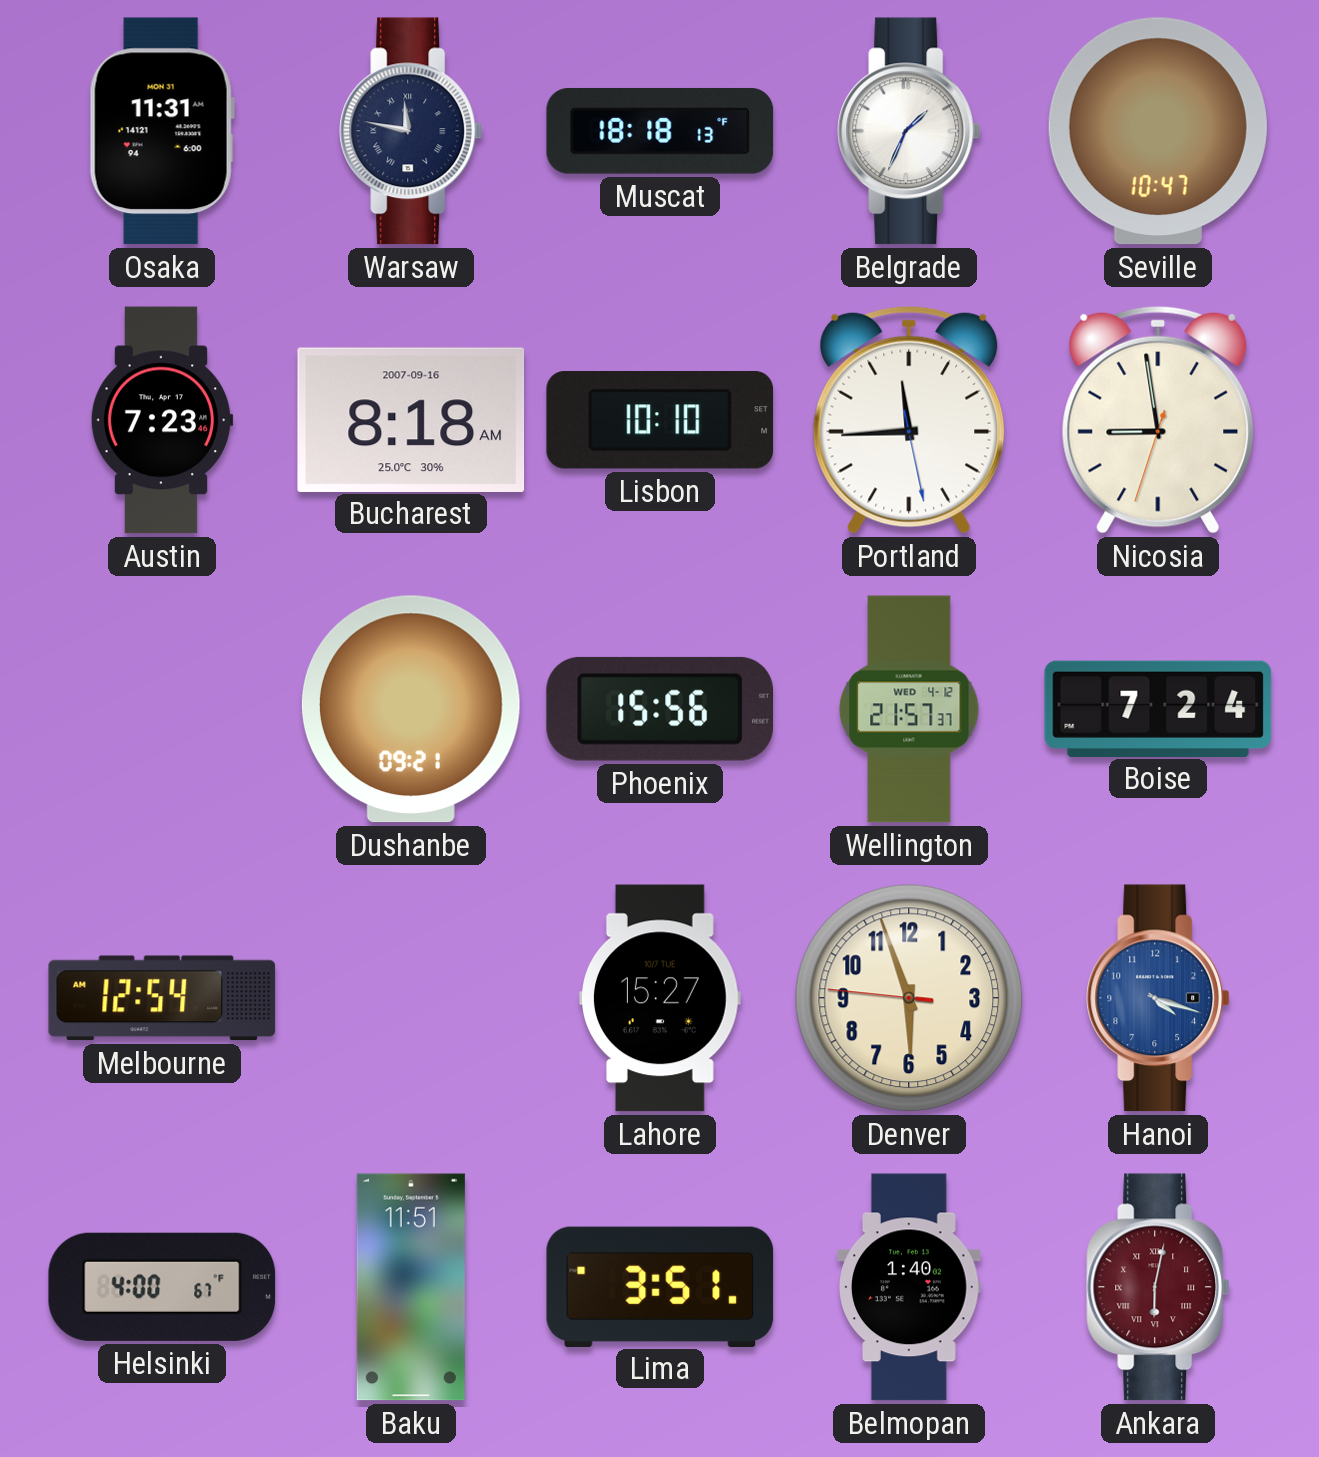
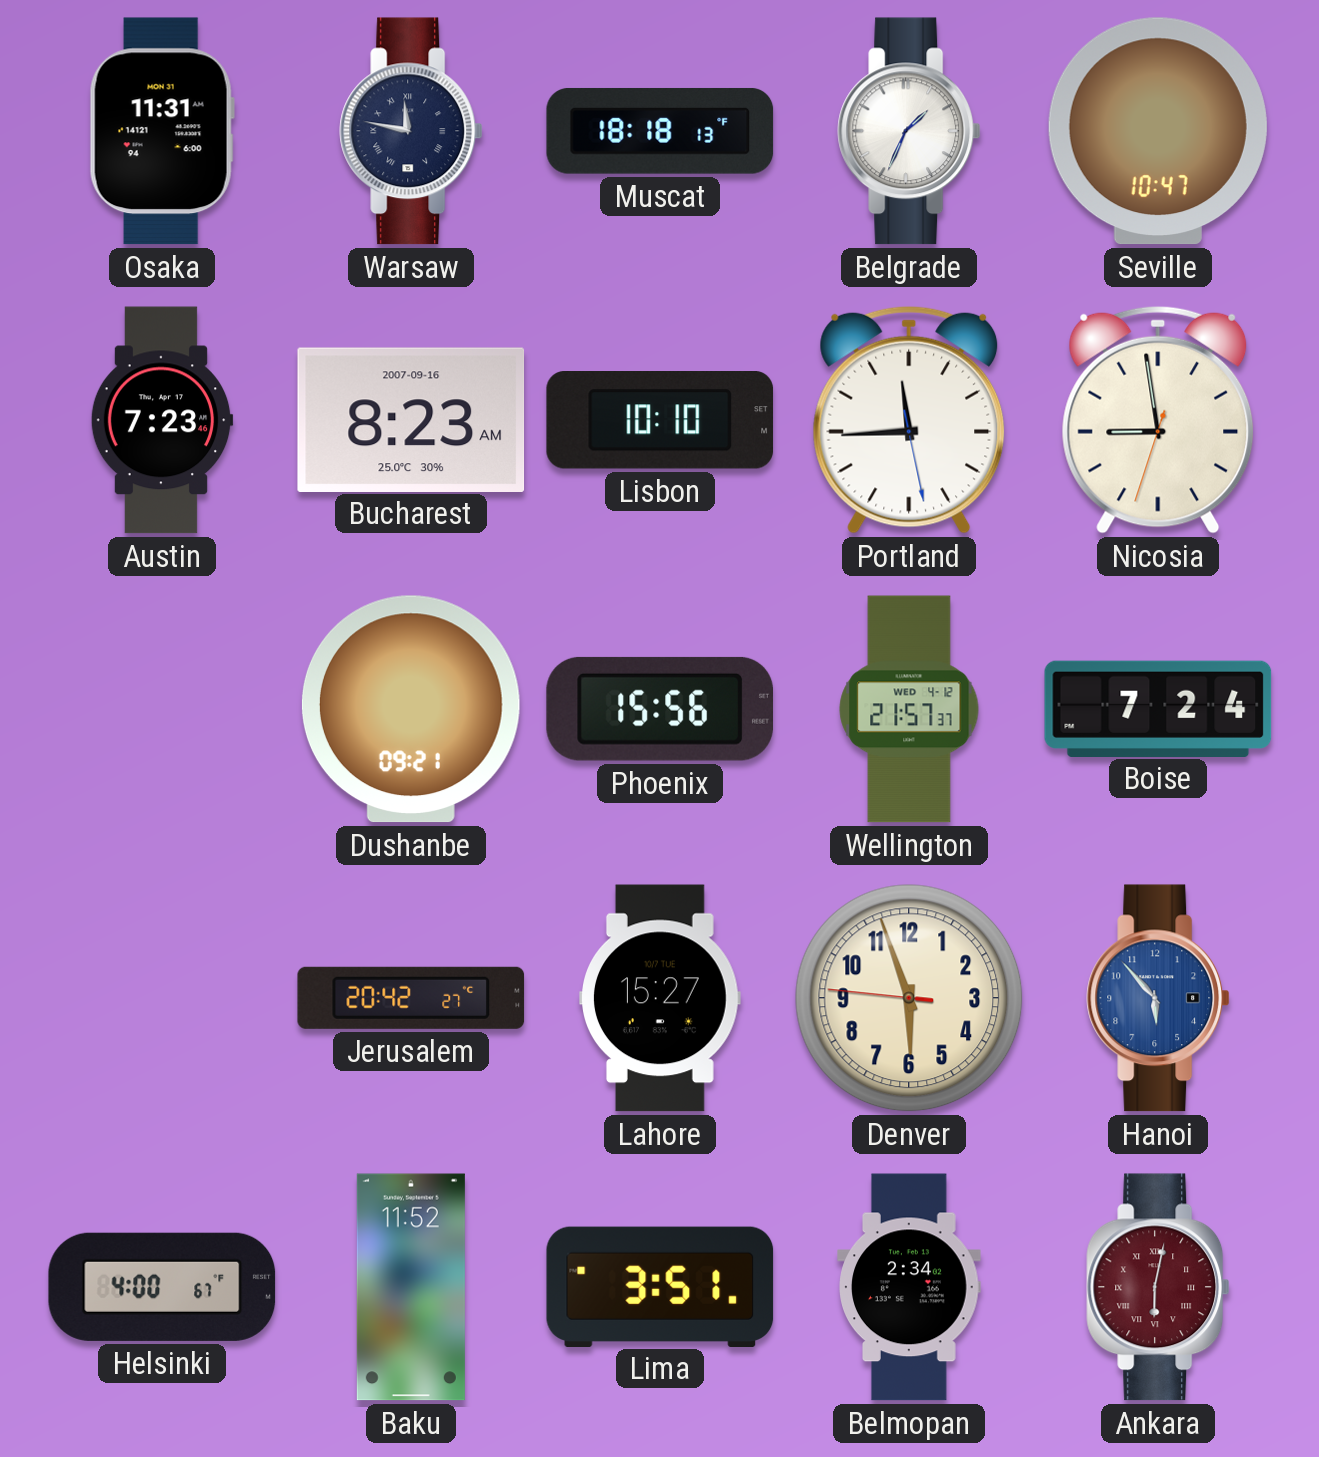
Bucharest: 8:18 -> 8:23 (411, 419)
Melbourne: 12:54 -> none (162, 998)
Jerusalem: none -> 20:42 (411, 998)
Hanoi: 4:18 -> 5:53 (1158, 998)
Baku: 11:51 -> 11:52 (411, 1287)
Belmopan: 1:40 -> 2:34 (909, 1287)
